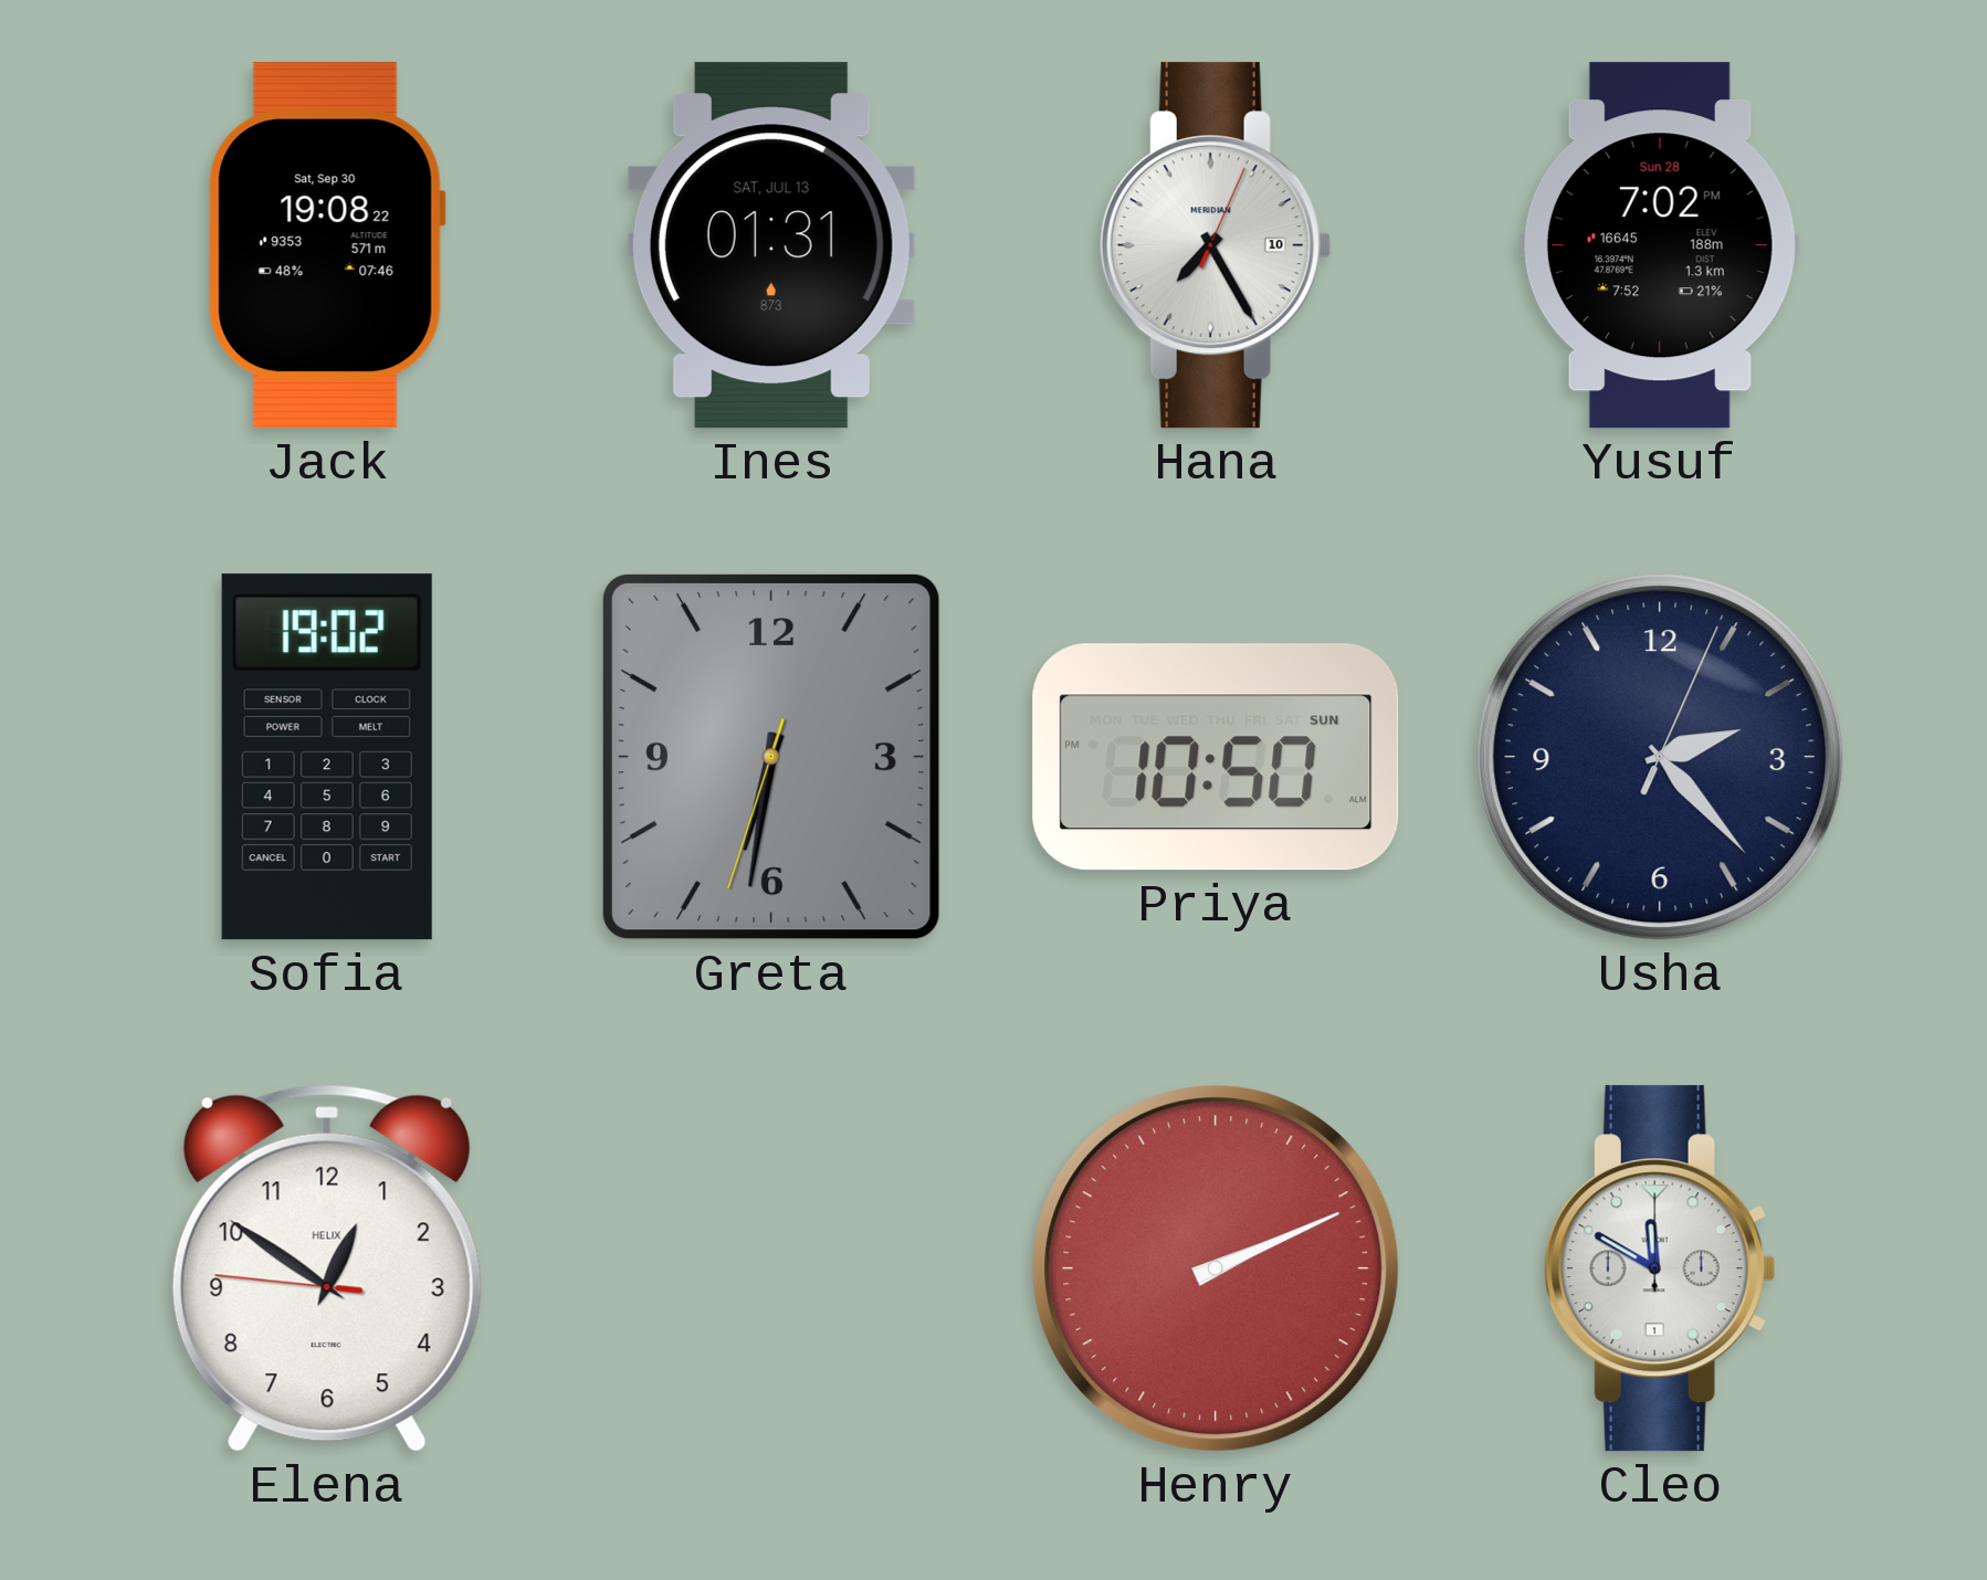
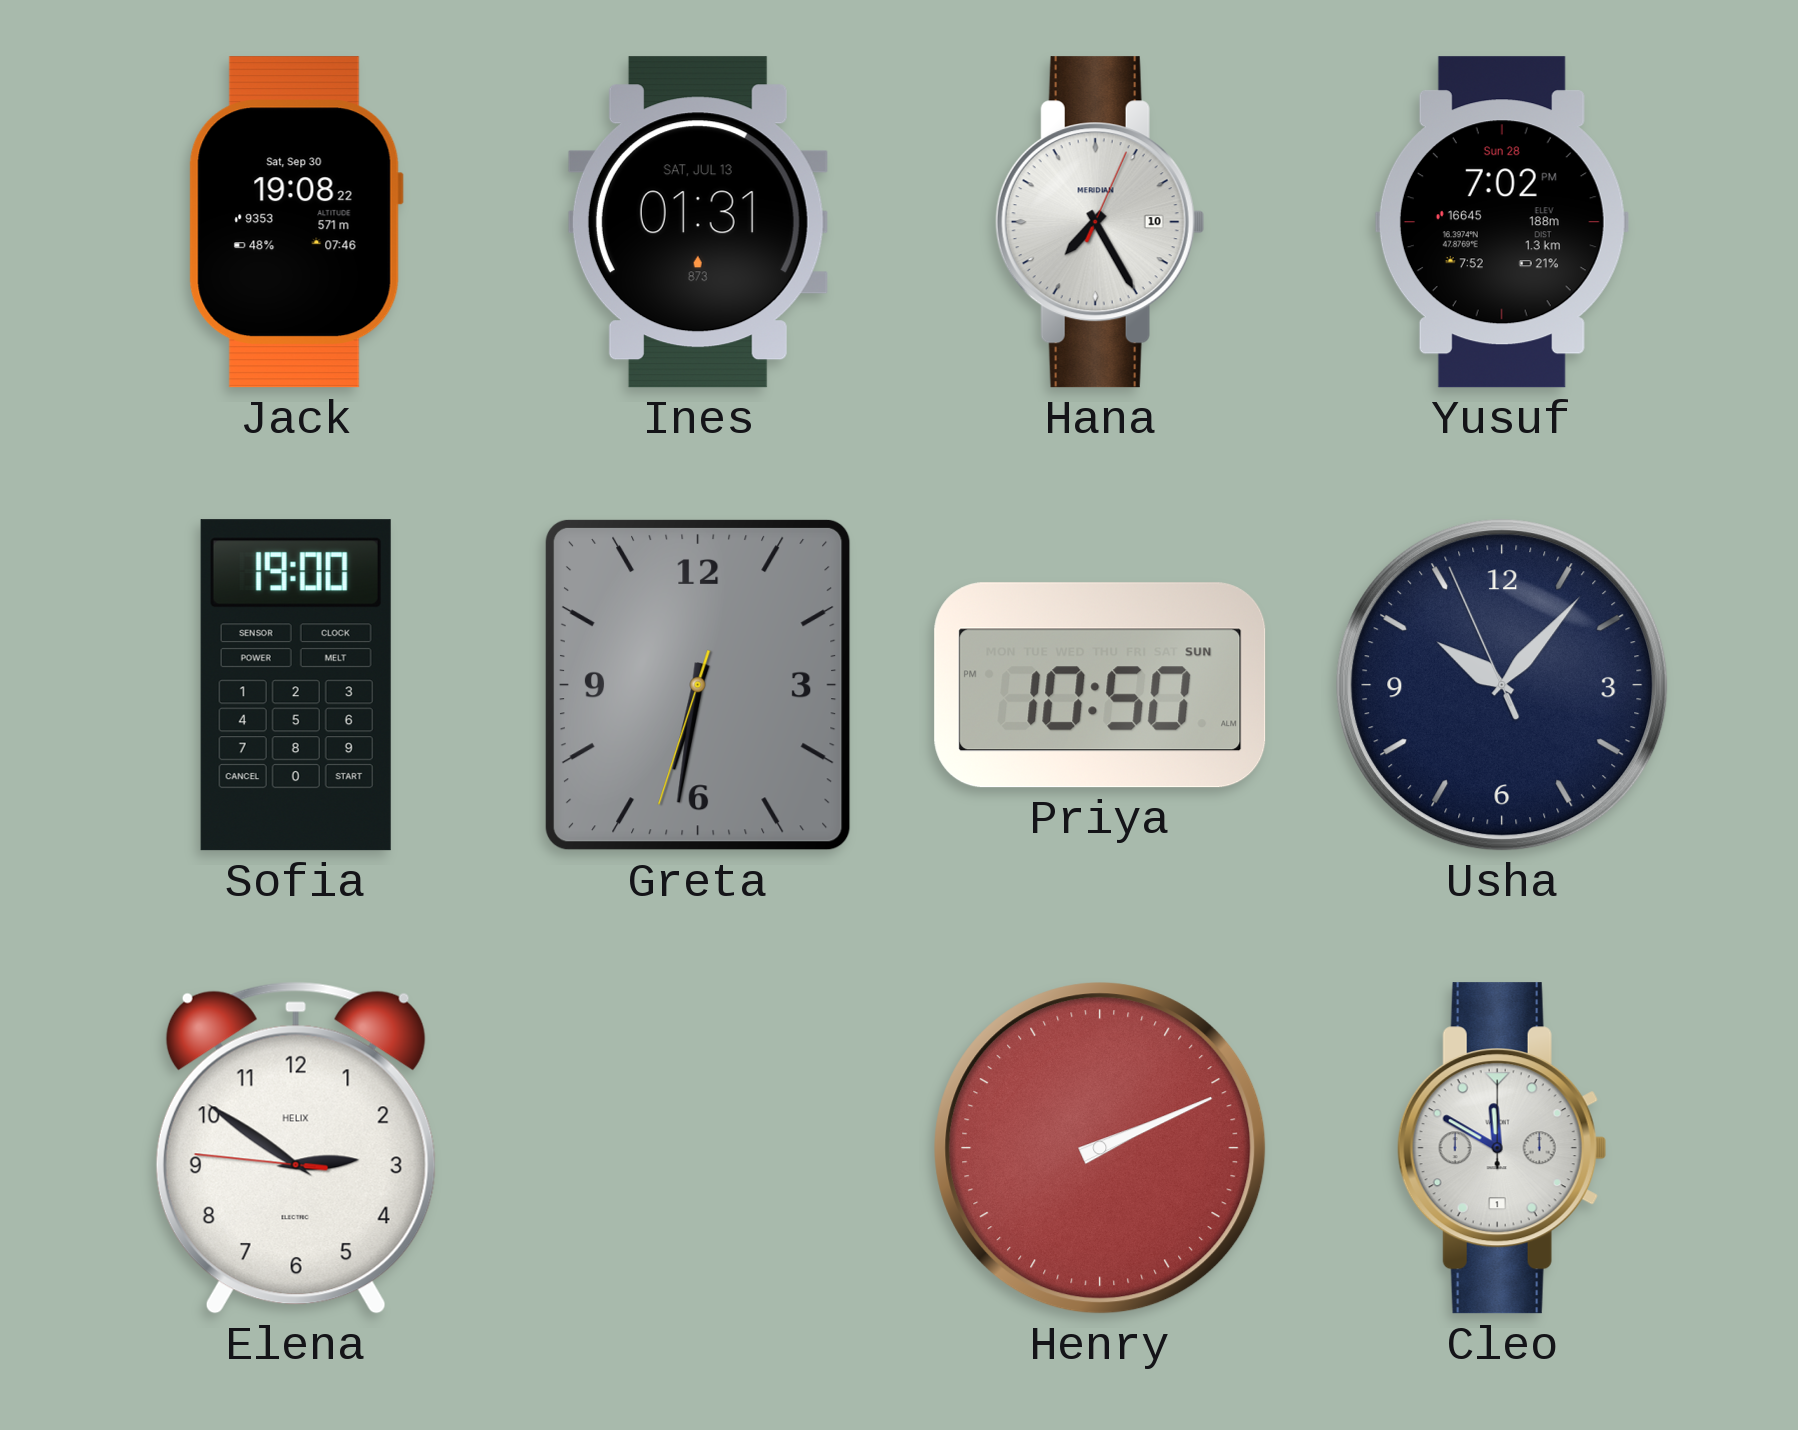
Sofia: 19:02 -> 19:00 (296, 685)
Usha: 2:23 -> 10:06 (1502, 685)
Elena: 12:50 -> 2:50 (296, 1148)
